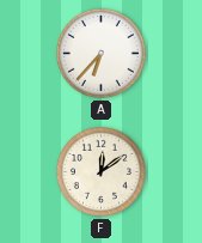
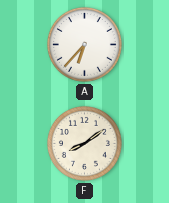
F: 12:09 -> 8:09 (84, 143)
